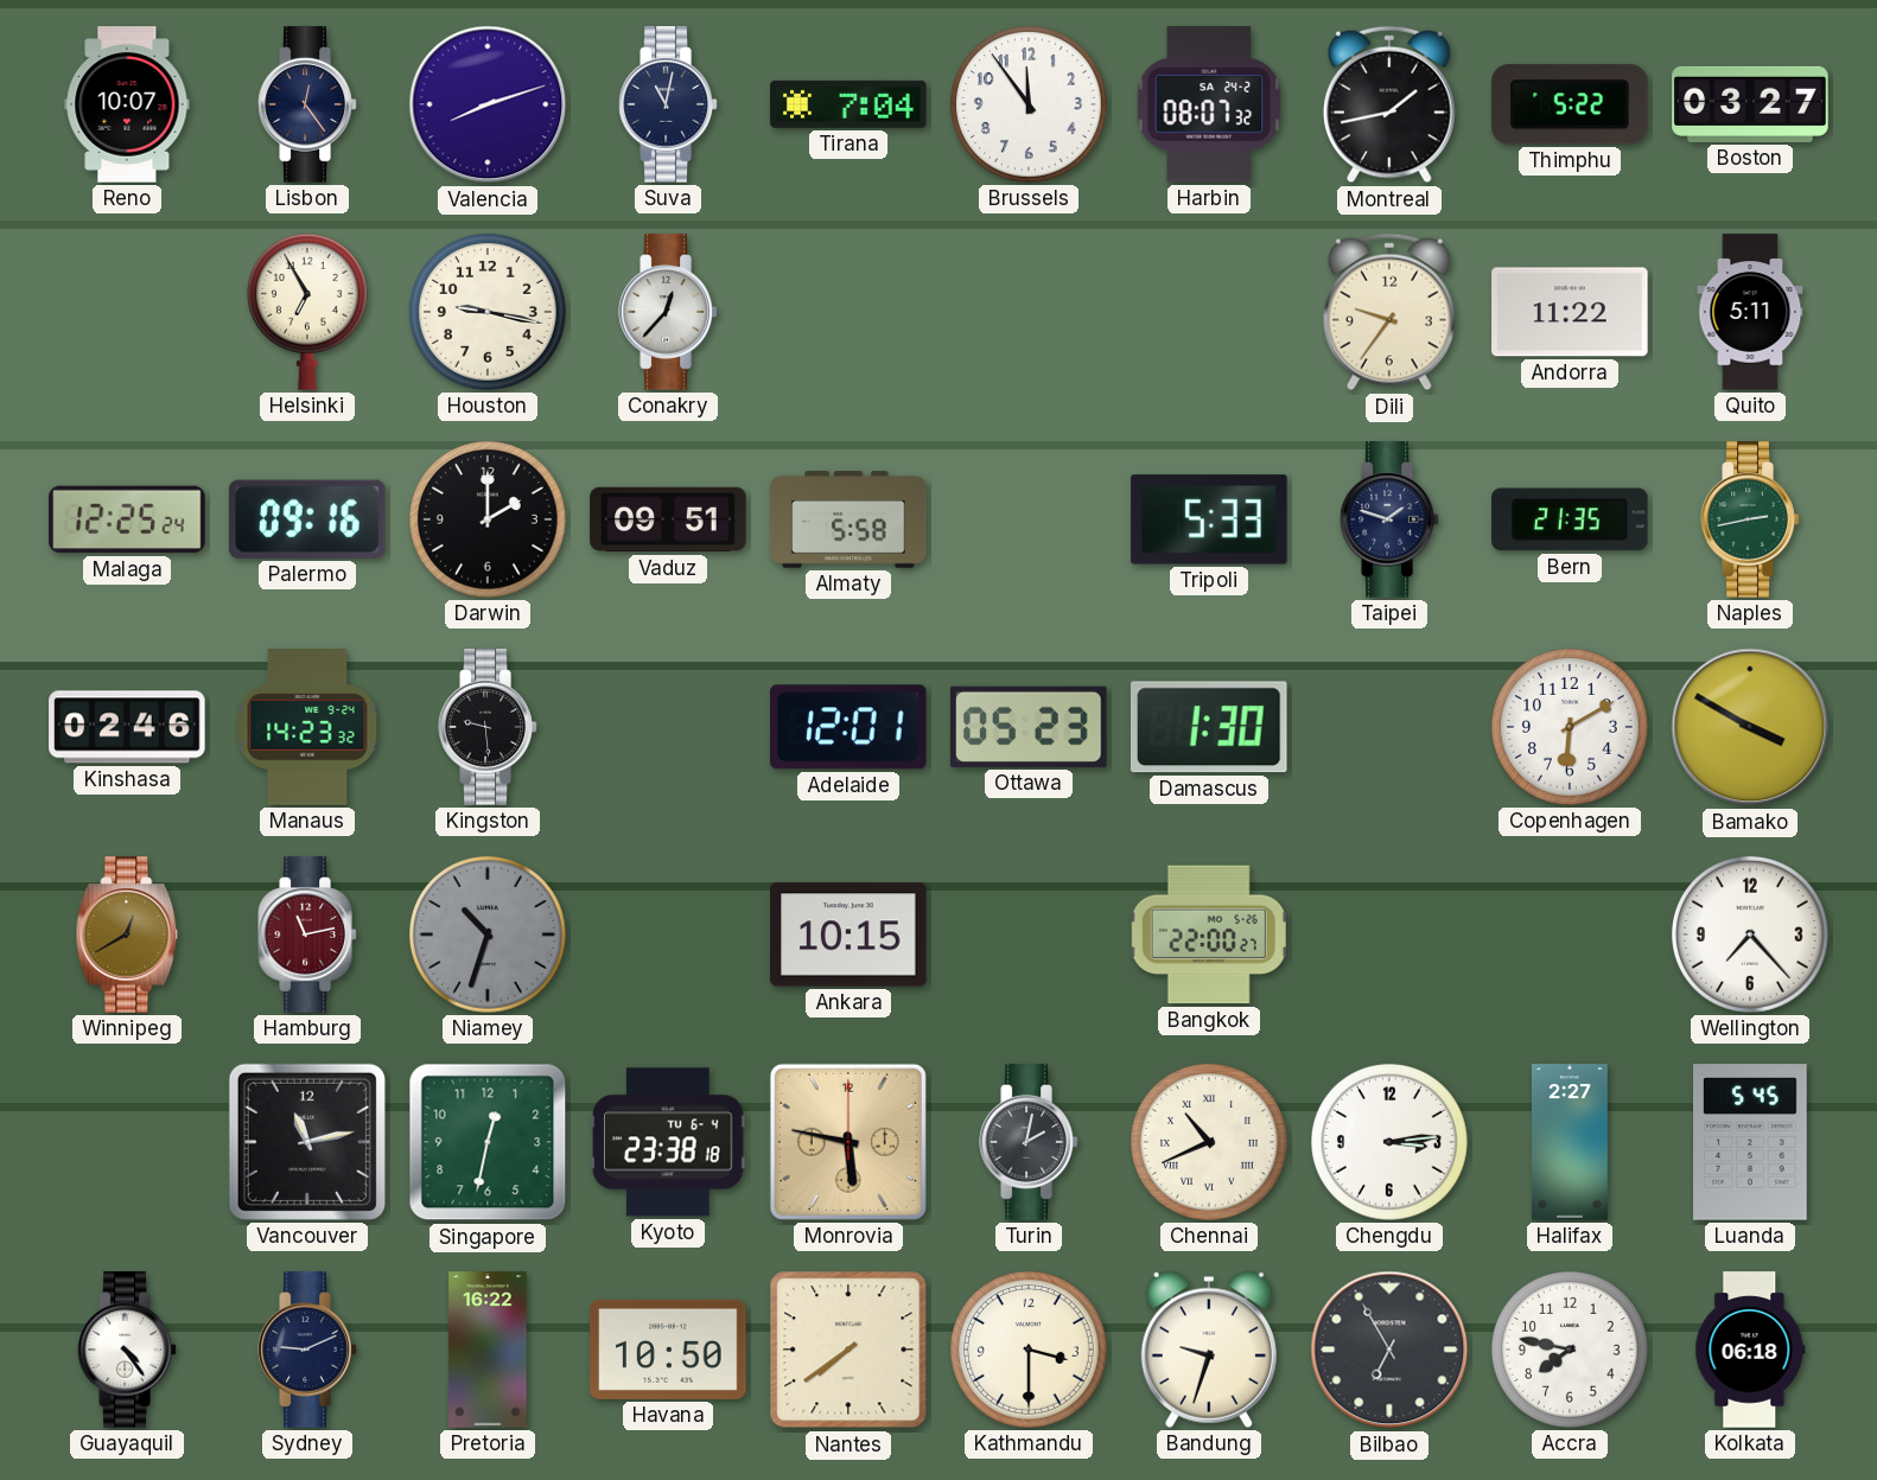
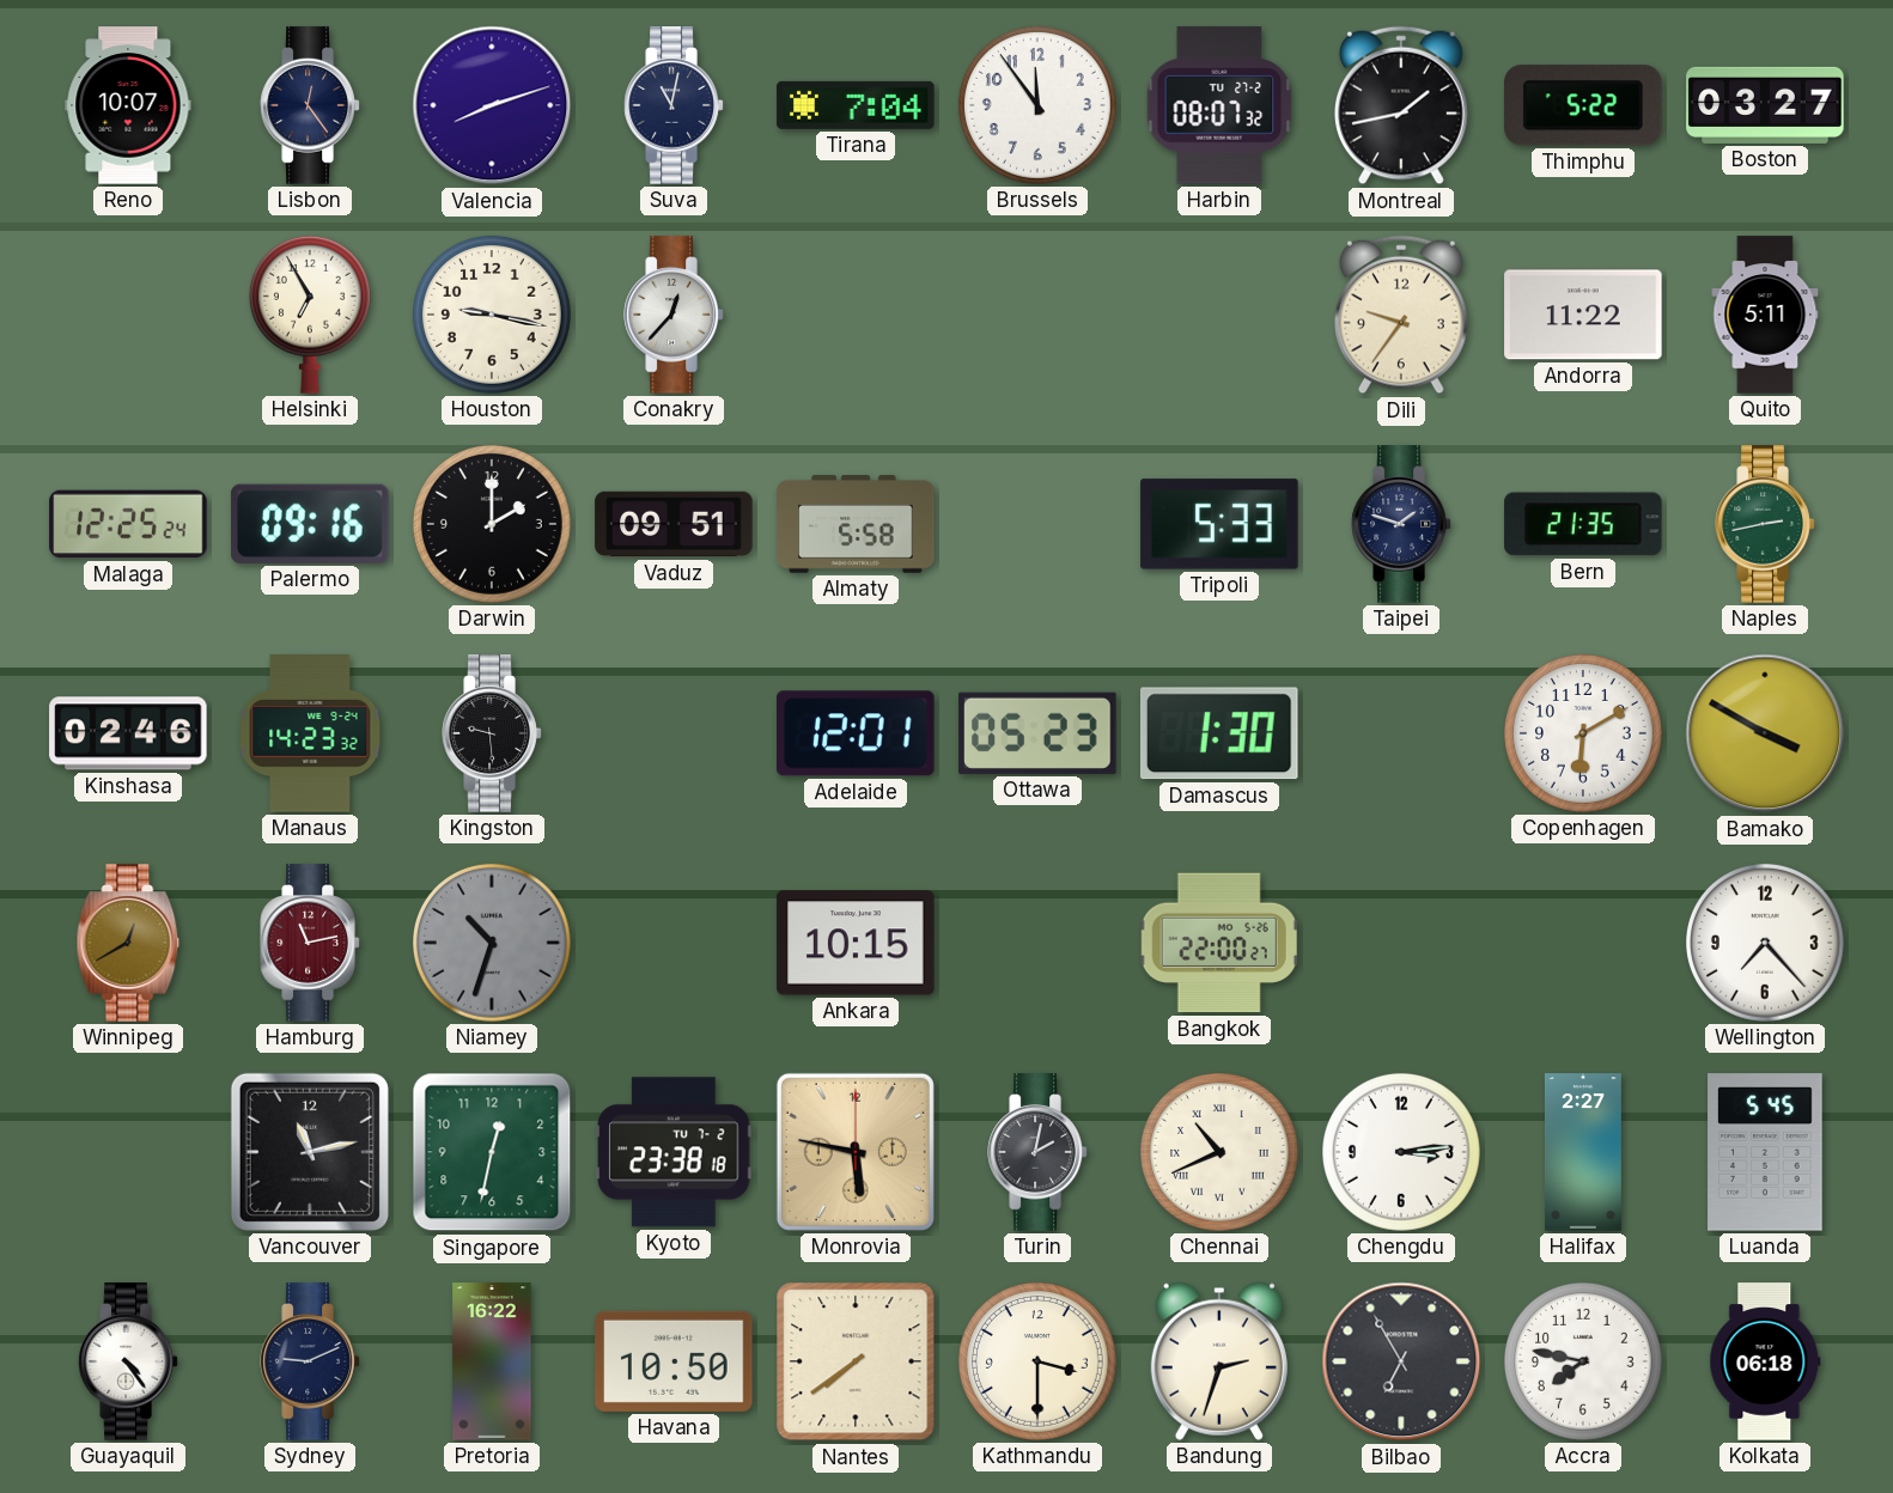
Harbin date: SA 24-2 -> TU 27-2 (1219, 105)
Kyoto date: TU 6-4 -> TU 7-2 (674, 1152)
Bandung: 9:33 -> 2:33 (1219, 1361)
